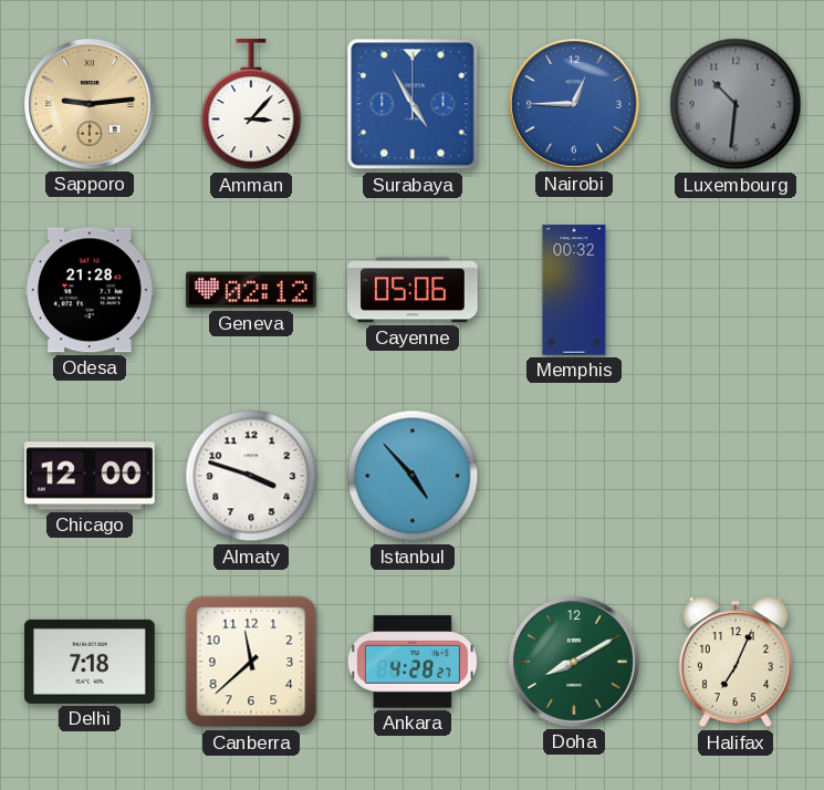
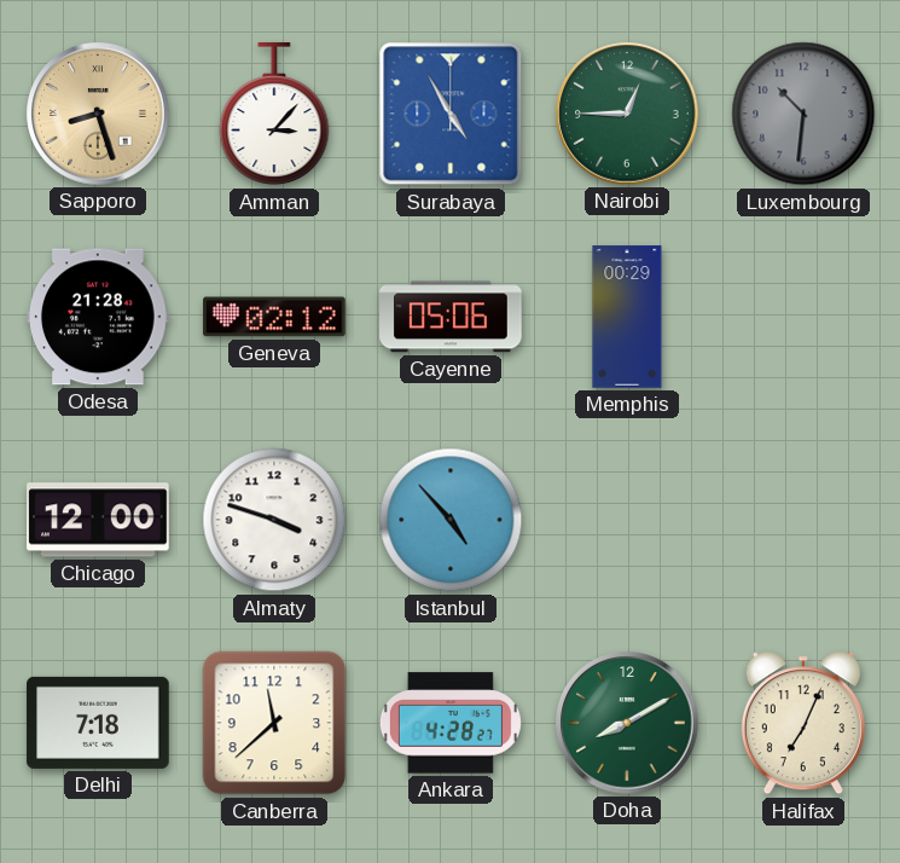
Sapporo: 9:14 -> 8:27 (98, 114)
Nairobi dial: blue -> green (627, 114)
Memphis: 00:32 -> 00:29 (627, 317)
